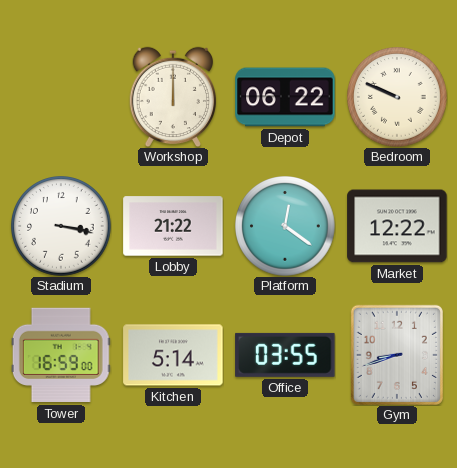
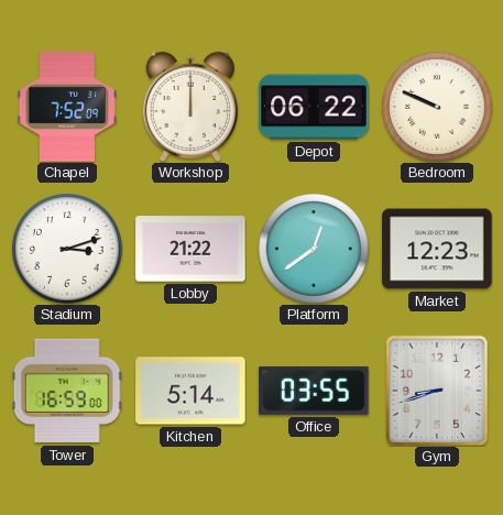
Chapel: none -> 7:52 (67, 107)
Stadium: 3:17 -> 3:12 (68, 250)
Platform: 12:21 -> 12:39 (315, 250)
Market: 12:22 -> 12:23 (437, 249)
